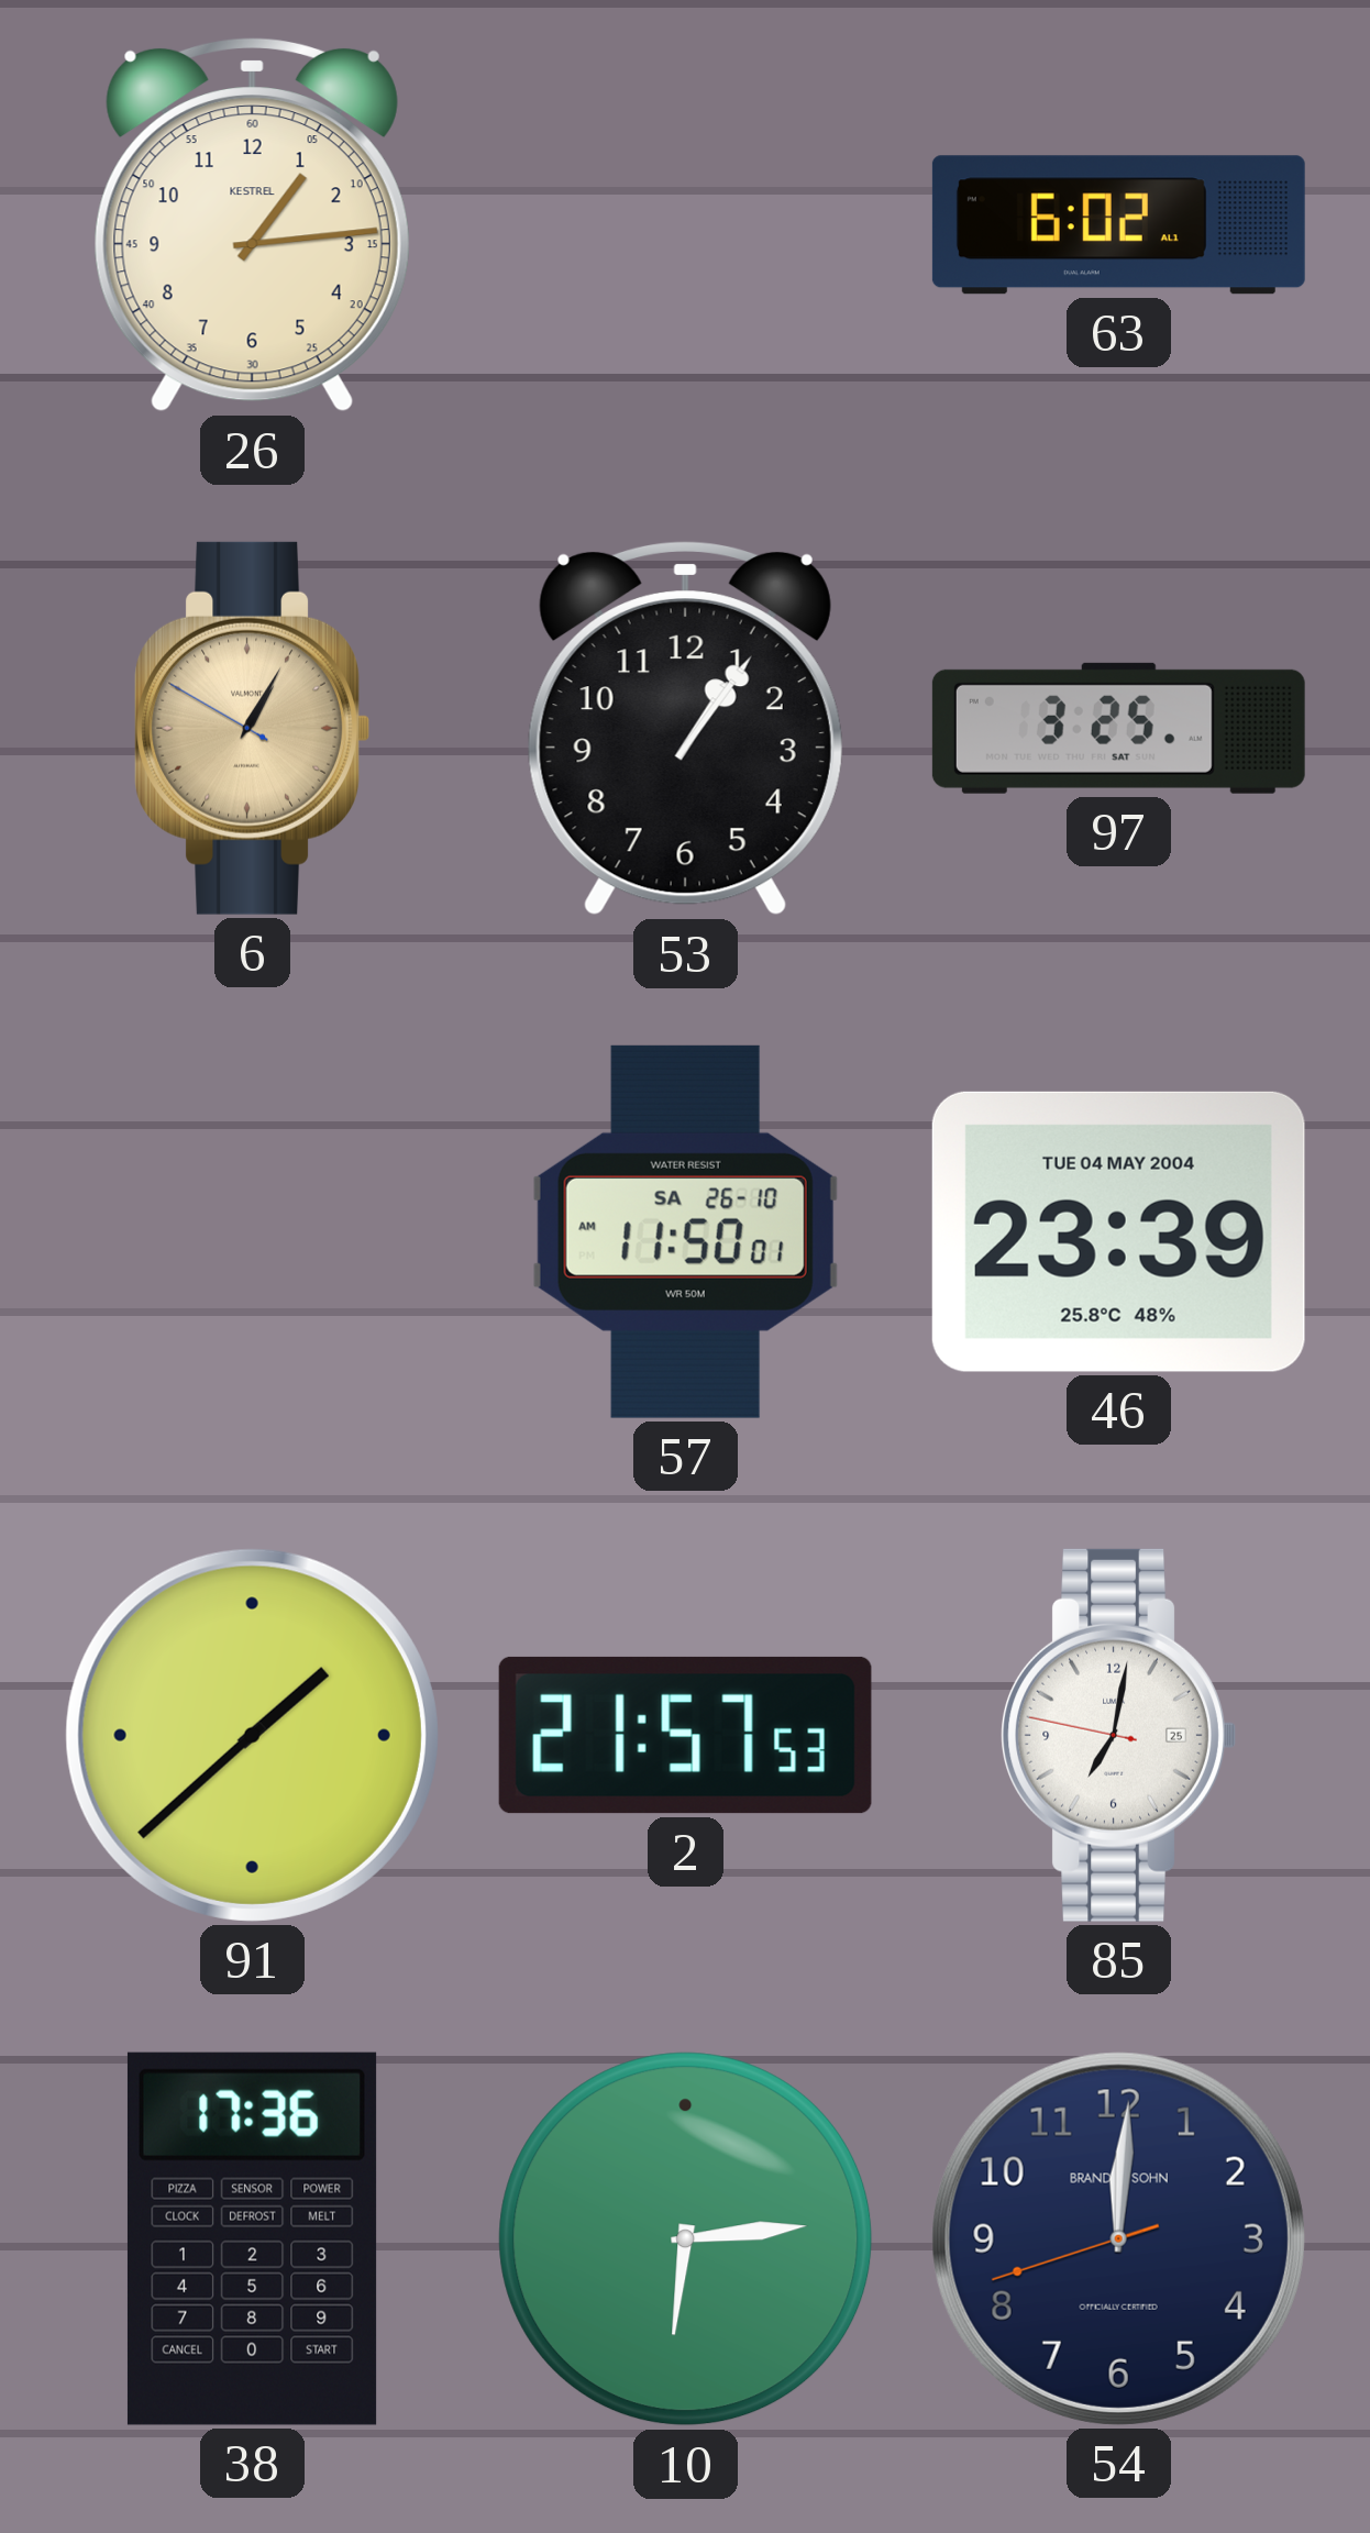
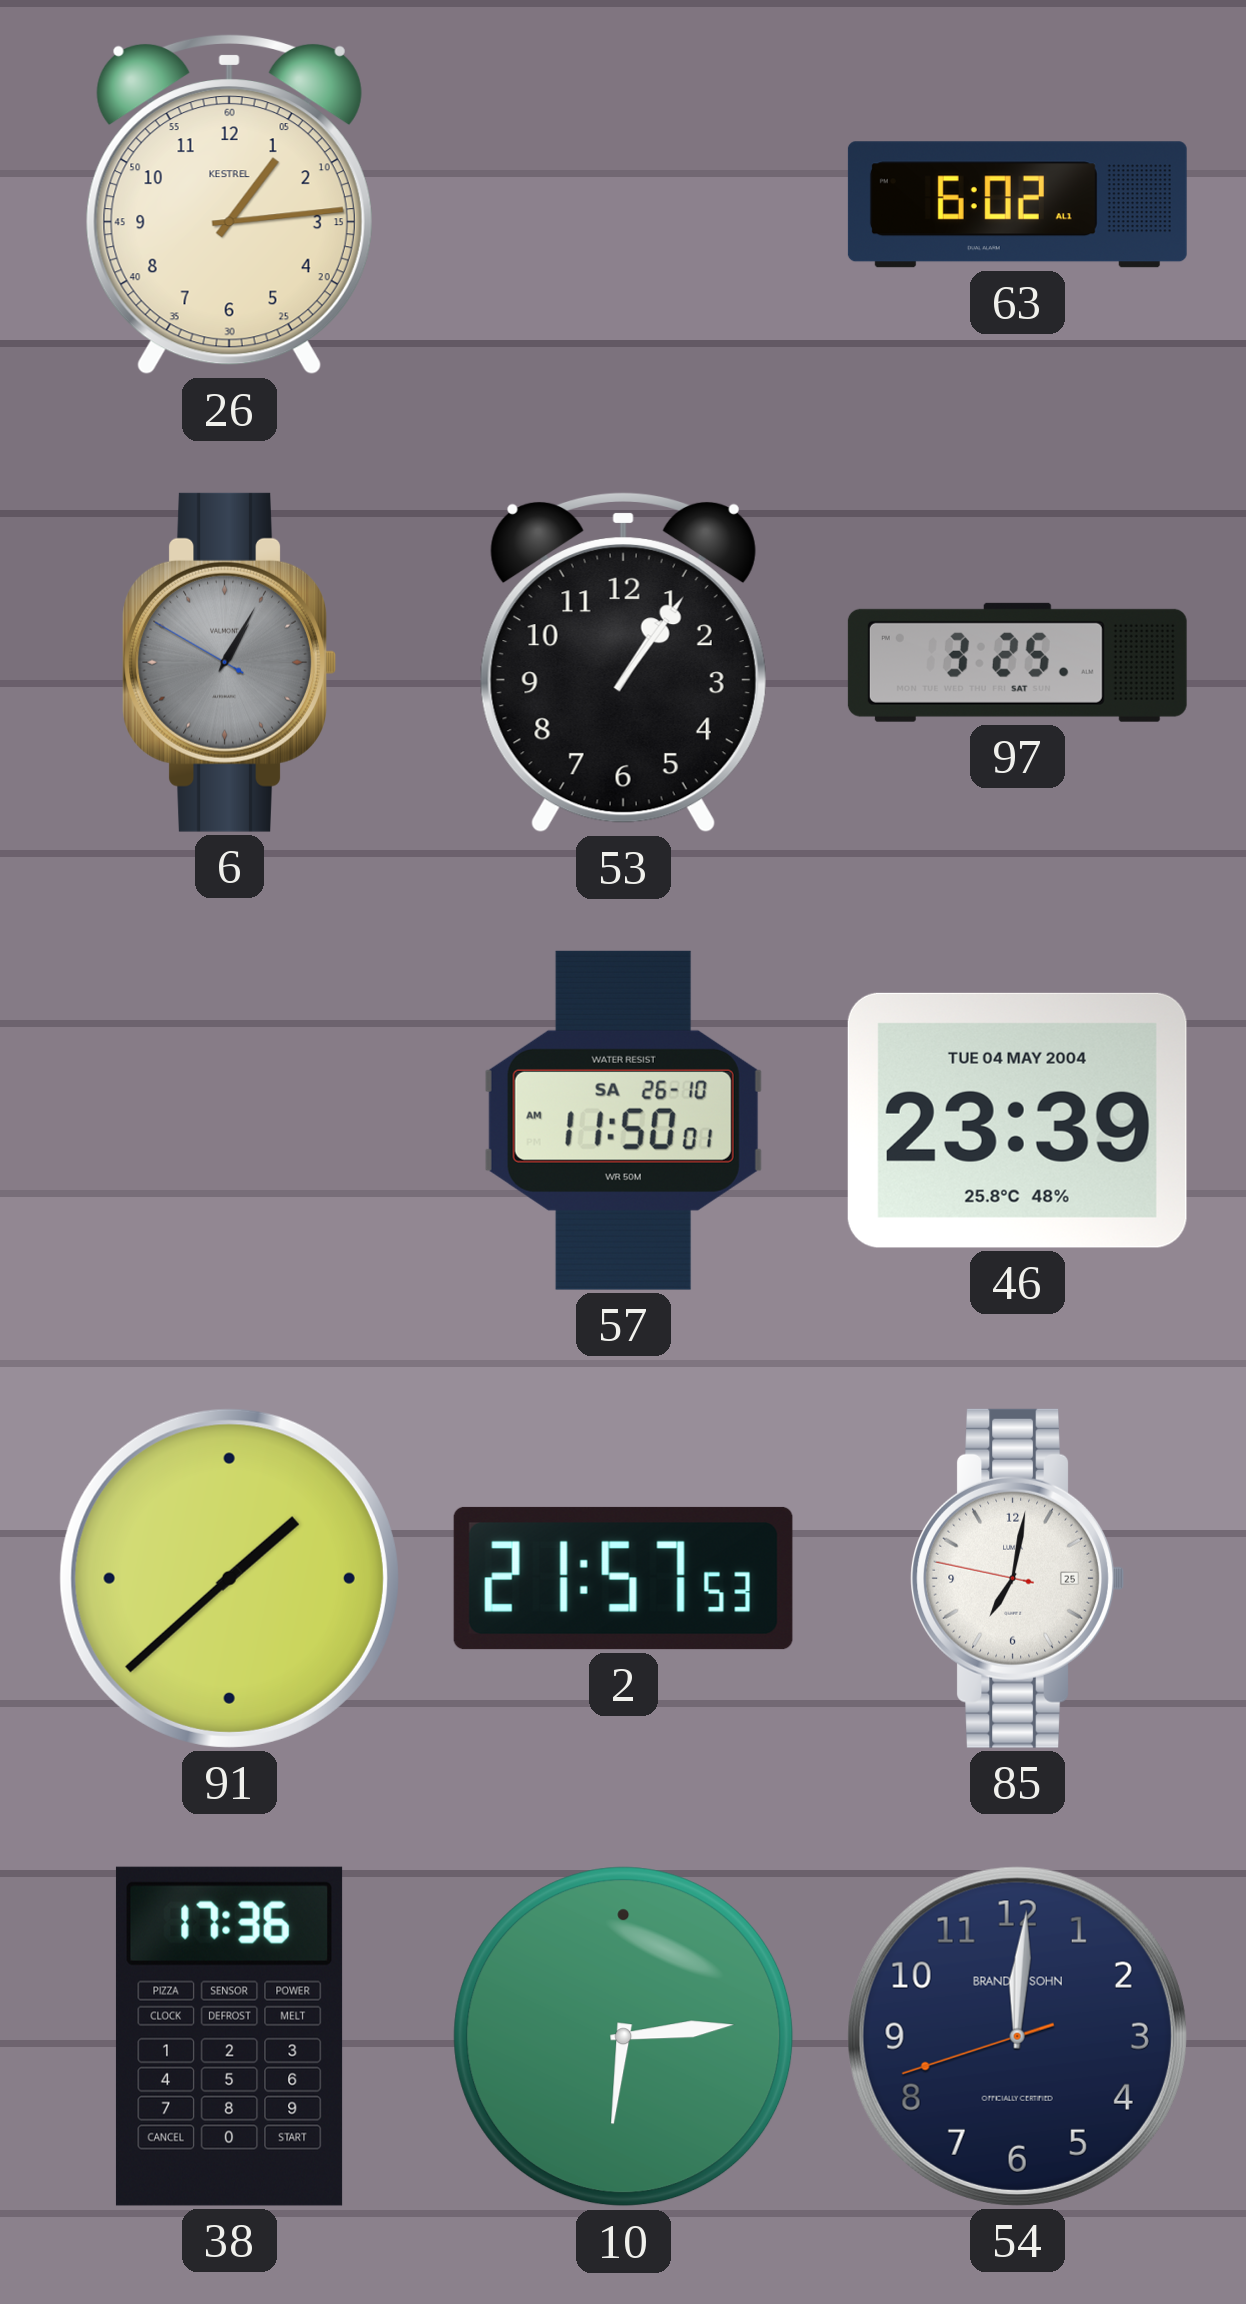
6 dial: champagne -> grey (229, 662)
